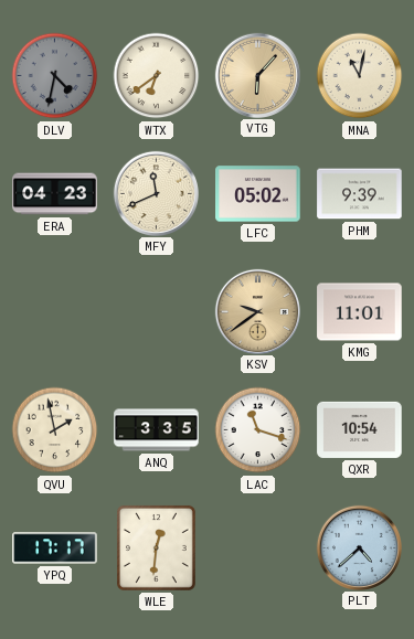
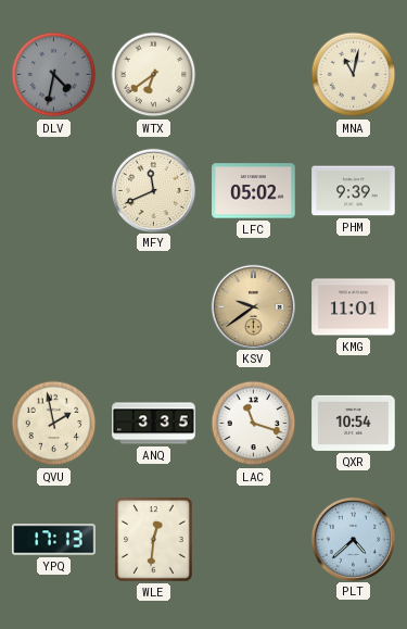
VTG: 6:07 -> none (257, 75)
ERA: 04:23 -> none (55, 194)
YPQ: 17:17 -> 17:13 (54, 540)
